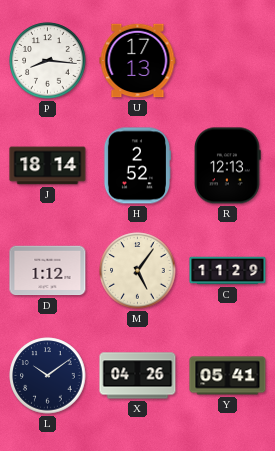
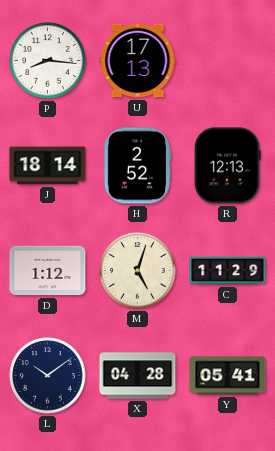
M: 5:06 -> 5:03 (138, 271)
X: 04:26 -> 04:28 (138, 376)
